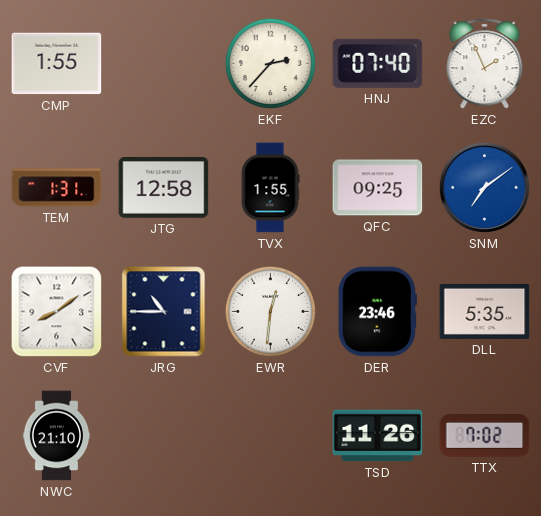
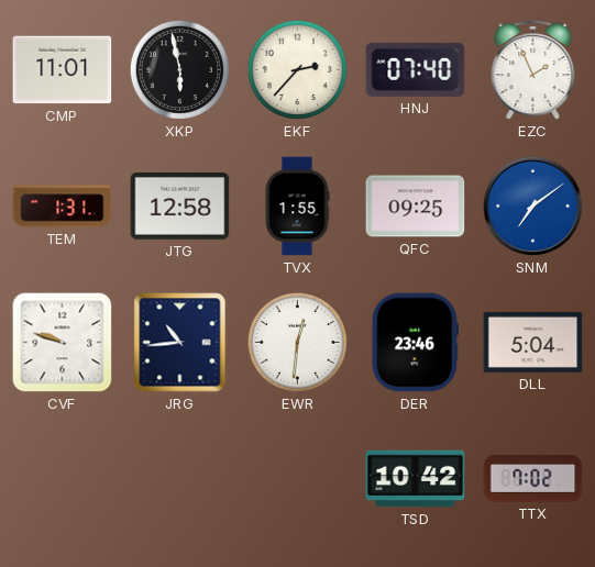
CMP: 1:55 -> 11:01 (63, 70)
XKP: none -> 5:58 (179, 69)
CVF: 8:09 -> 9:48 (63, 343)
JRG: 10:45 -> 10:44 (180, 343)
DLL: 5:35 -> 5:04 (533, 342)
NWC: 21:10 -> none (57, 436)
TSD: 11:26 -> 10:42 (416, 479)
